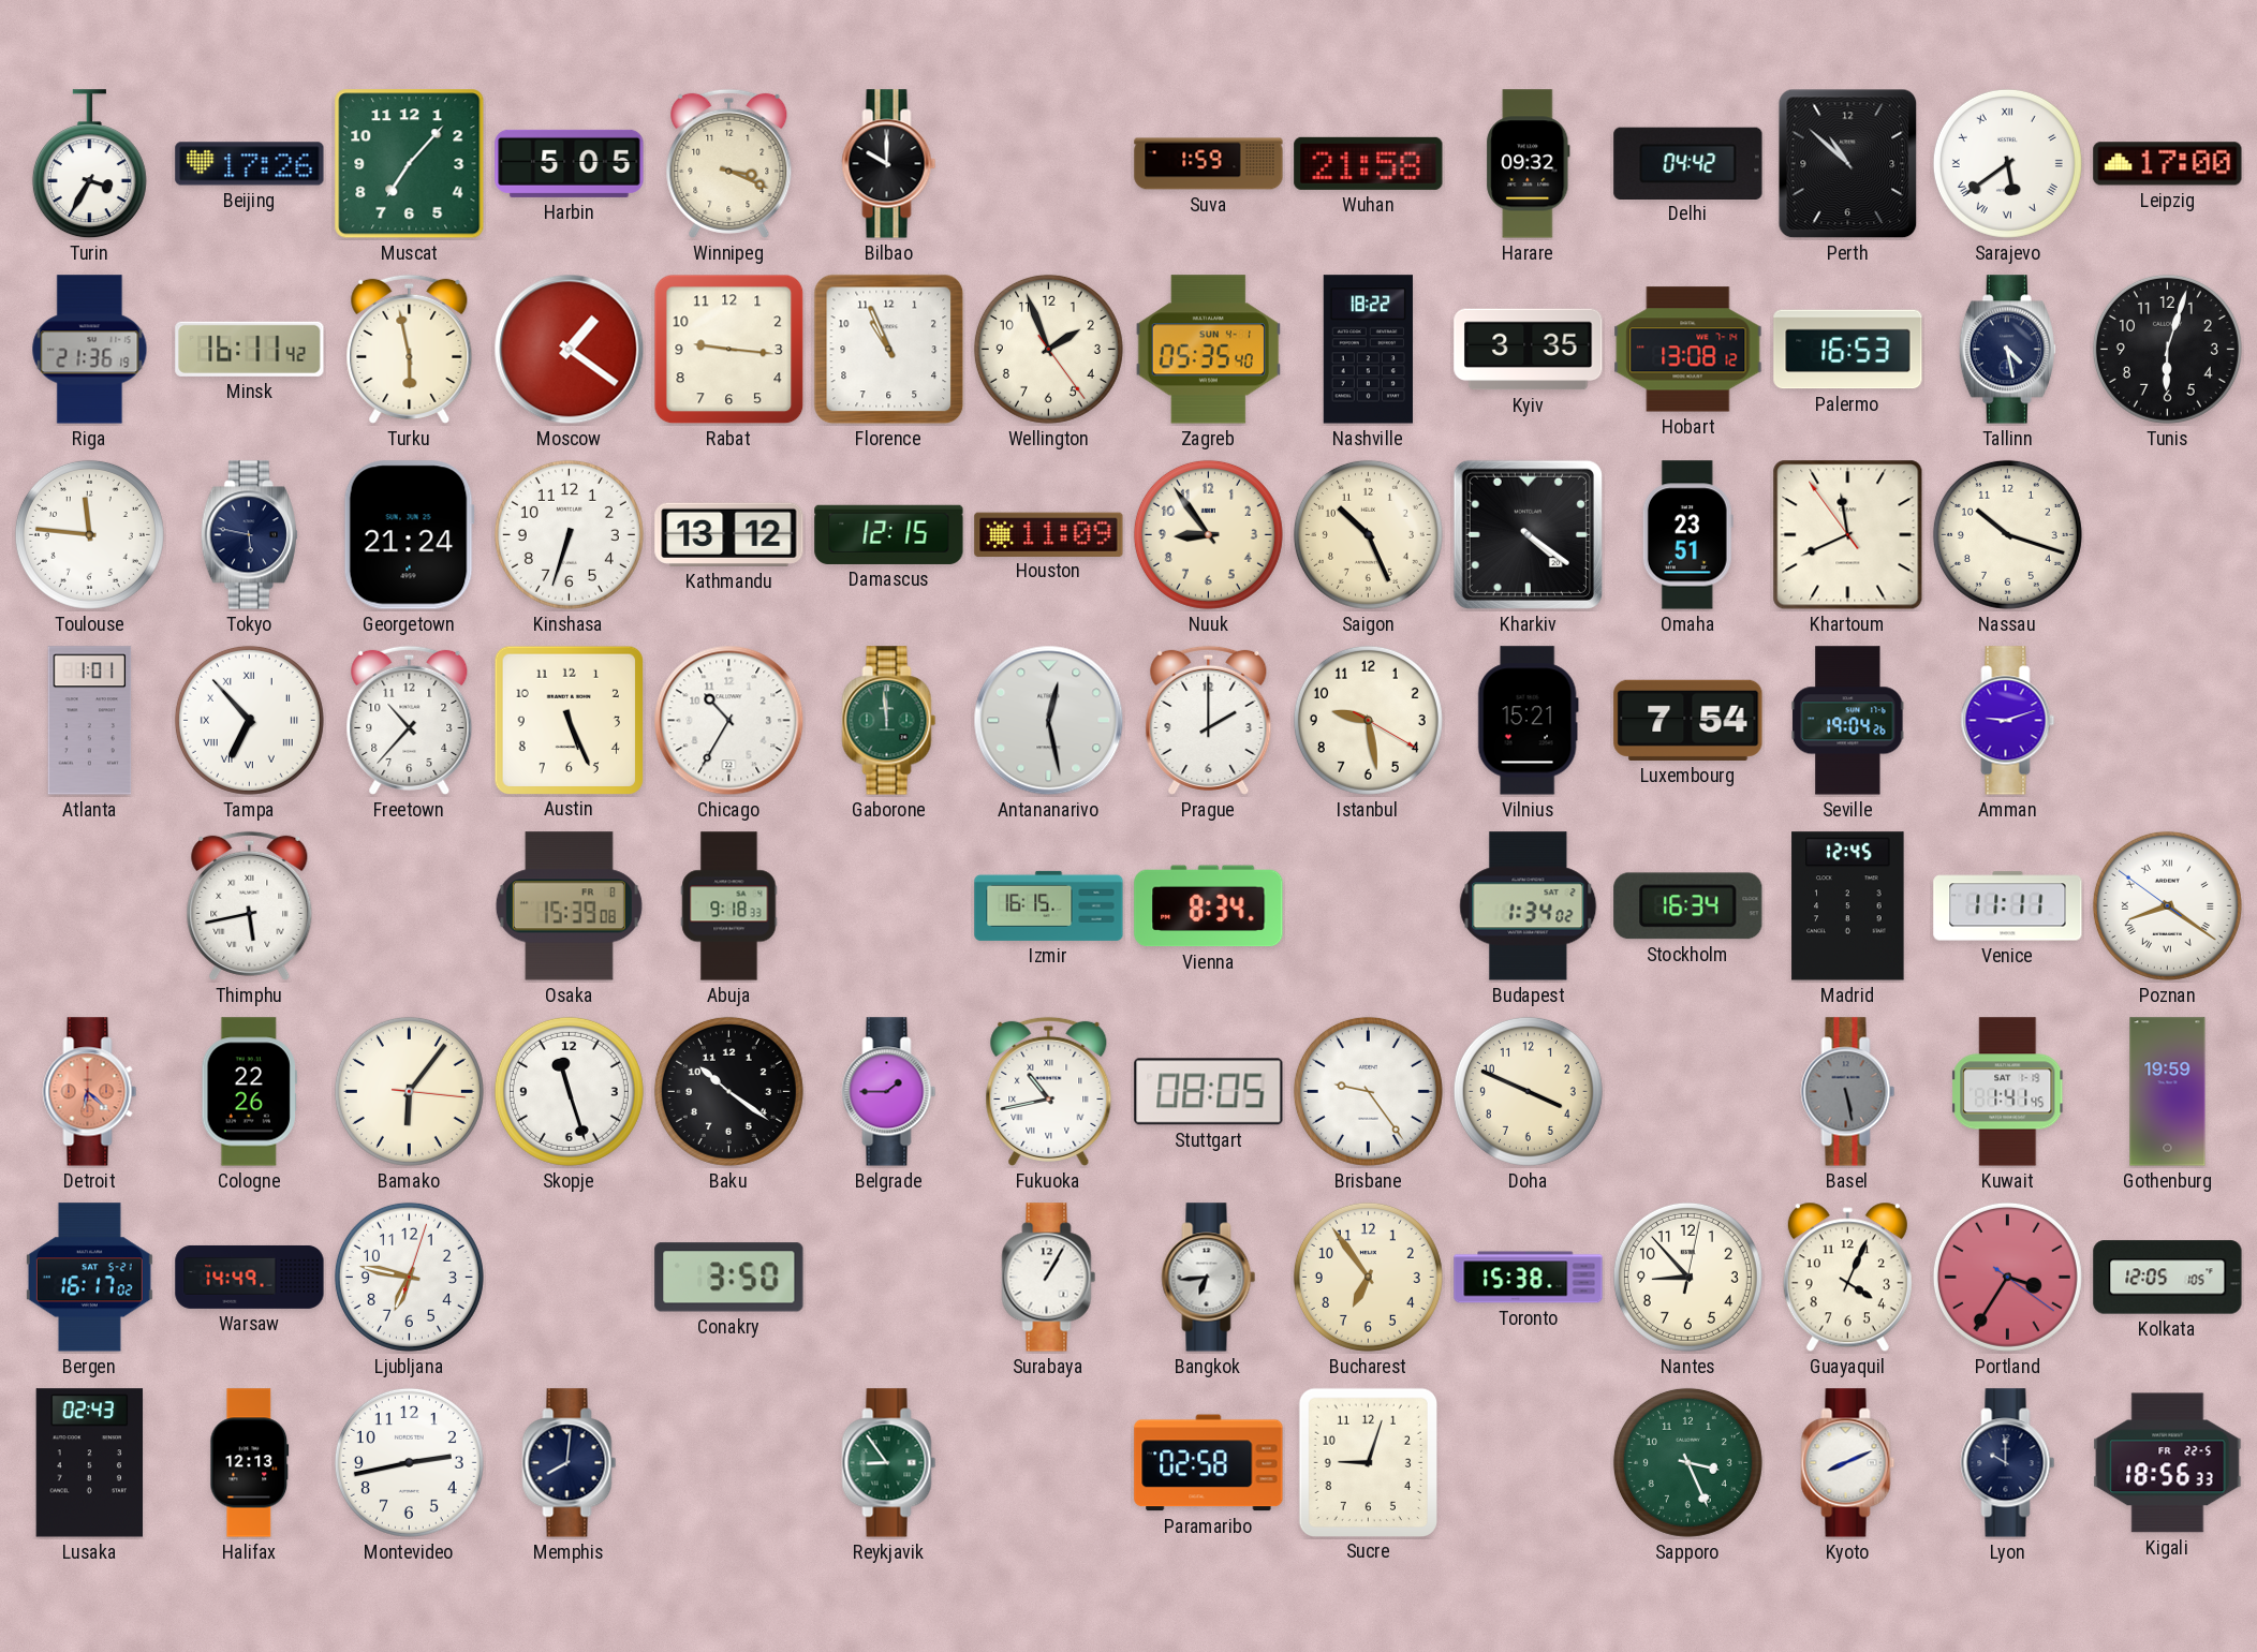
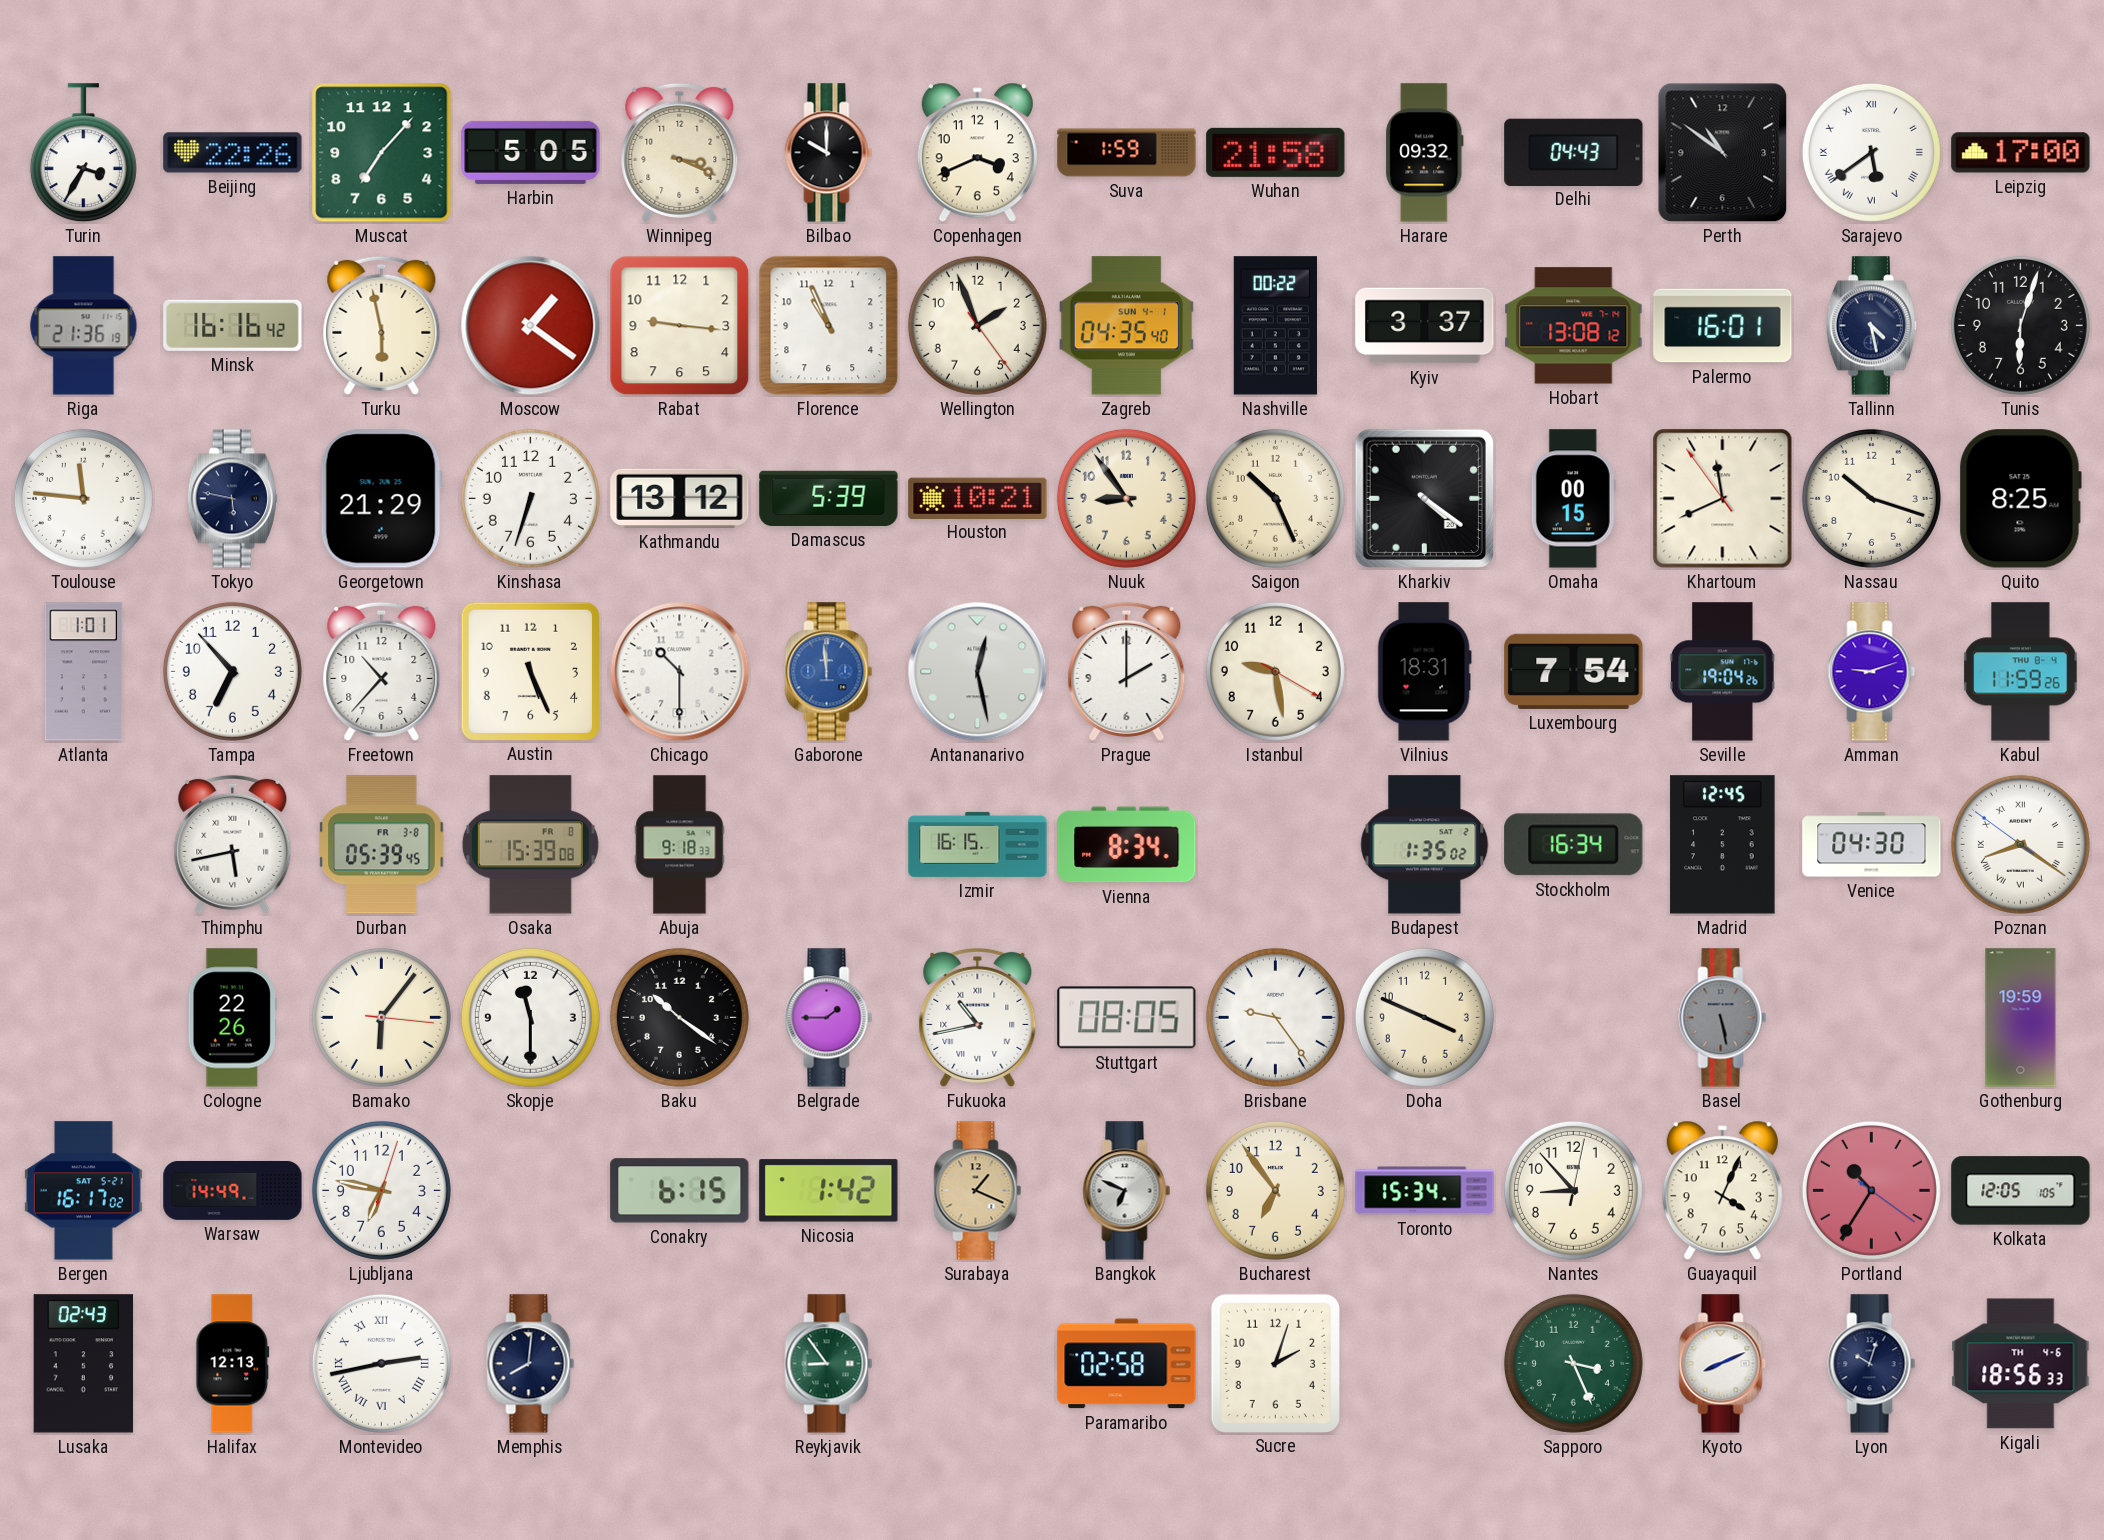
Beijing: 17:26 -> 22:26 (233, 153)
Copenhagen: none -> 3:41 (977, 153)
Delhi: 04:42 -> 04:43 (1574, 152)
Perth: 10:52 -> 10:51 (1723, 153)
Minsk: 16:11 -> 16:16 (233, 325)
Zagreb: 05:35 -> 04:35 (1126, 326)
Nashville: 18:22 -> 00:22 (1275, 326)
Kyiv: 3:35 -> 3:37 (1425, 326)
Palermo: 16:53 -> 16:01 (1723, 326)
Georgetown: 21:24 -> 21:29 (381, 499)
Damascus: 12:15 -> 5:39 (829, 498)
Houston: 11:09 -> 10:21 (978, 498)
Omaha: 23:51 -> 00:15 (1573, 499)
Quito: none -> 8:25 (2020, 499)
Tampa numerals: Roman -> Arabic (232, 671)
Chicago: 10:35 -> 10:30 (680, 672)
Gaborone dial: green -> blue (829, 672)
Vilnius: 15:21 -> 18:31 (1424, 672)
Kabul: none -> 11:59 (2021, 672)
Durban: none -> 05:39 (382, 845)
Budapest: 1:34 -> 1:35 (1425, 845)
Venice: 11:11 -> 04:30 (1872, 845)
Detroit: 6:22 -> none (90, 1092)
Skopje: 11:27 -> 11:30 (530, 1017)
Kuwait: 1:41 -> none (2008, 1092)
Conakry: 3:50 -> 6:15 (680, 1191)
Nicosia: none -> 1:42 (829, 1191)
Surabaya: 1:05 -> 1:19 (978, 1191)
Surabaya dial: white -> champagne (978, 1191)
Bangkok: 6:44 -> 6:49 (1127, 1191)
Toronto: 15:38 -> 15:34 (1425, 1191)
Portland: 3:35 -> 10:35 (1871, 1190)
Montevideo numerals: Arabic -> Roman (381, 1363)
Sucre: 9:03 -> 2:03 (1275, 1363)
Lyon: 10:00 -> 10:03 (1872, 1364)
Kigali date: FR 22-5 -> TH 4-6 (2021, 1364)
